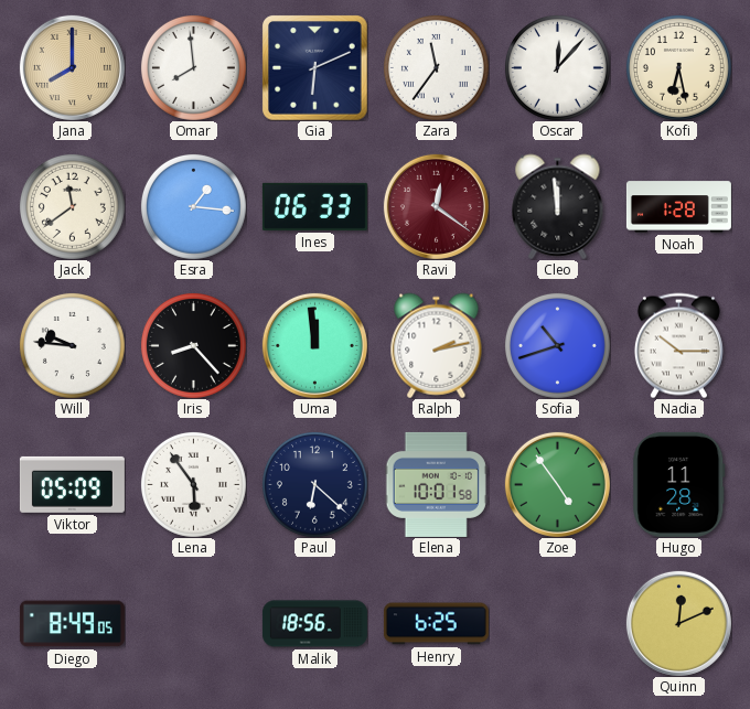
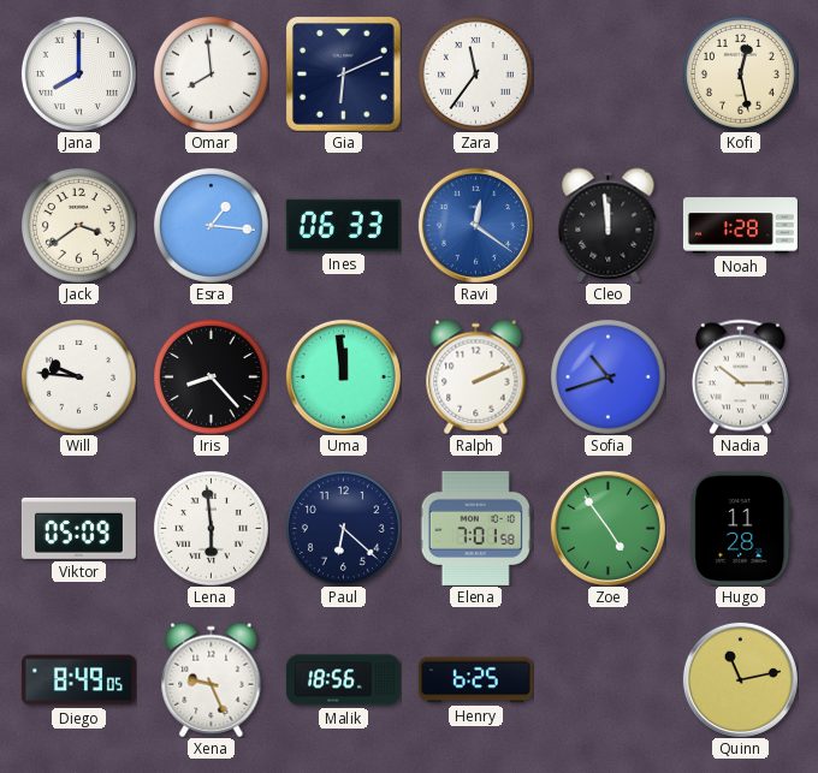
Jana dial: champagne -> white (78, 73)
Oscar: 12:07 -> none (557, 67)
Kofi: 6:28 -> 12:28 (740, 73)
Jack: 11:39 -> 3:39 (78, 225)
Ravi dial: burgundy -> blue (475, 225)
Ralph: 2:13 -> 2:11 (476, 376)
Lena: 5:54 -> 5:59 (211, 528)
Elena: 10:01 -> 7:01 (475, 528)
Xena: none -> 9:26 (212, 679)
Quinn: 12:11 -> 11:13 (740, 679)
